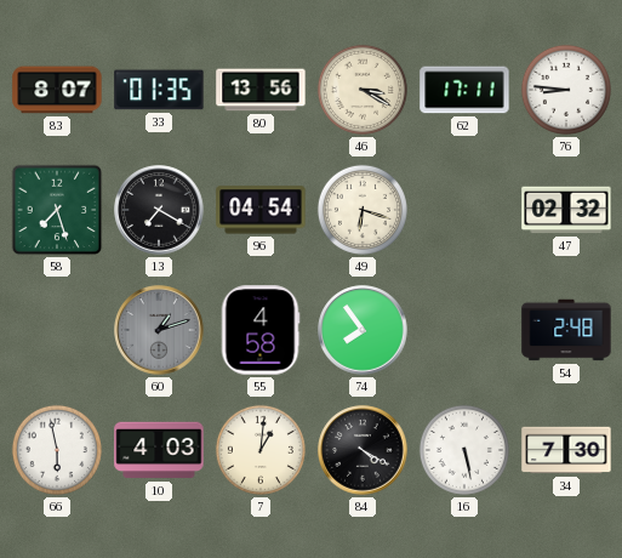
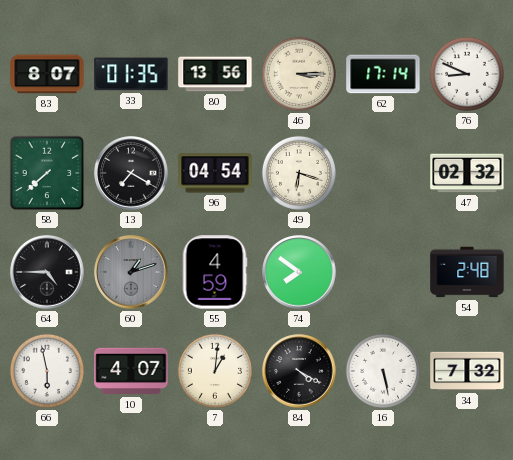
46: 3:20 -> 3:15 (299, 74)
62: 17:11 -> 17:14 (383, 74)
76: 8:46 -> 8:49 (467, 74)
58: 7:27 -> 7:38 (47, 173)
64: none -> 4:45 (47, 272)
55: 4:58 -> 4:59 (215, 272)
74: 7:54 -> 7:51 (299, 272)
10: 4:03 -> 4:07 (131, 371)
34: 7:30 -> 7:32 (467, 371)
